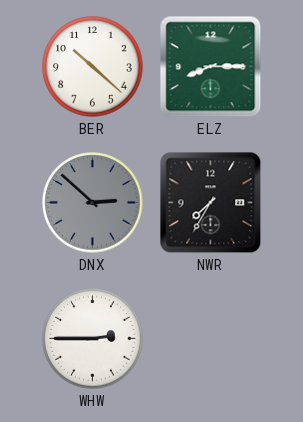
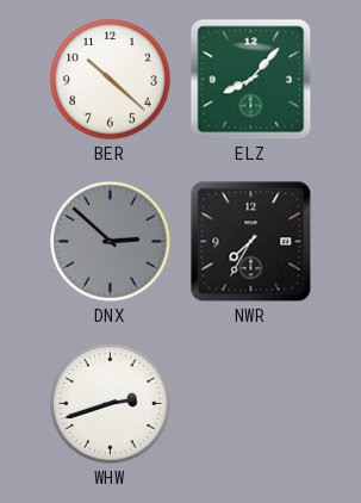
ELZ: 8:15 -> 8:07 (251, 80)
WHW: 2:45 -> 2:42 (111, 404)
